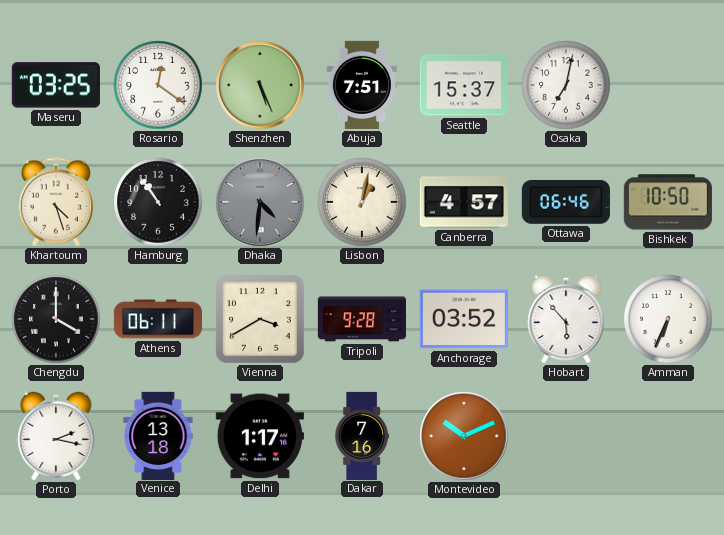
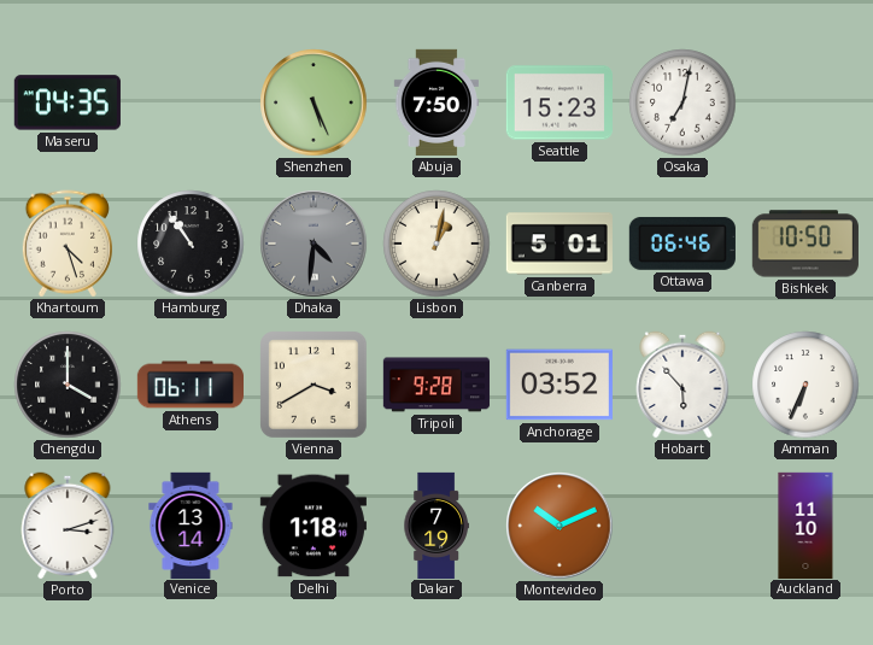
Maseru: 03:25 -> 04:35 (68, 102)
Rosario: 12:21 -> none (158, 85)
Abuja: 7:51 -> 7:50 (435, 102)
Seattle: 15:37 -> 15:23 (559, 102)
Canberra: 4:57 -> 5:01 (559, 244)
Porto: 2:17 -> 3:12 (68, 526)
Venice: 13:18 -> 13:14 (191, 524)
Delhi: 1:17 -> 1:18 (314, 526)
Dakar: 7:16 -> 7:19 (436, 524)
Auckland: none -> 11:10 (805, 524)
